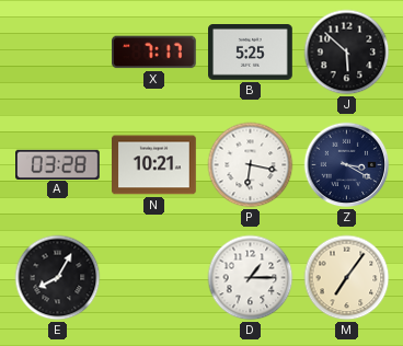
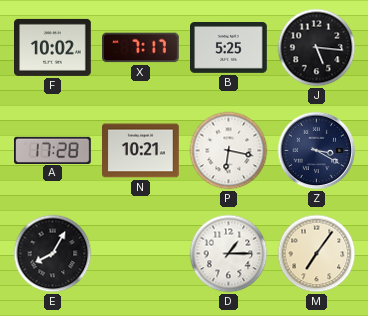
F: none -> 10:02 (53, 47)
J: 5:52 -> 5:16 (317, 48)
A: 03:28 -> 17:28 (53, 150)
